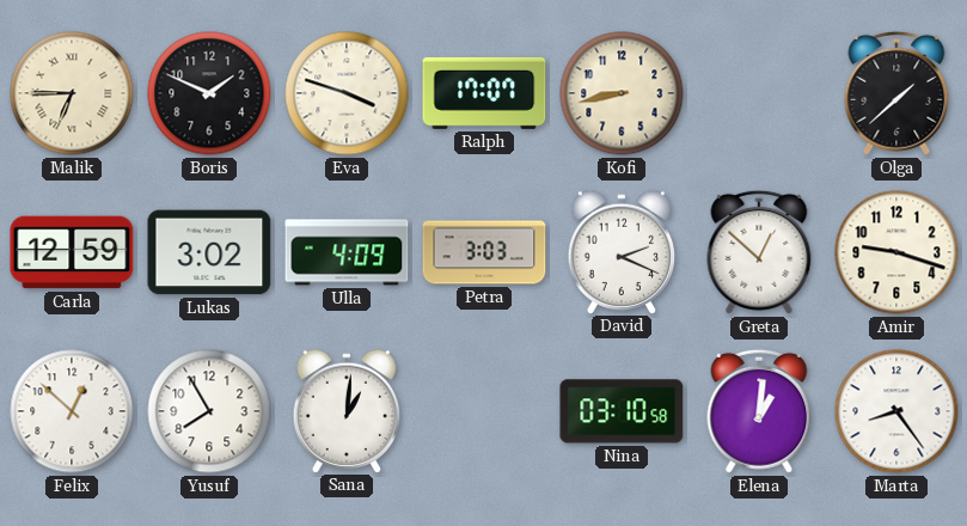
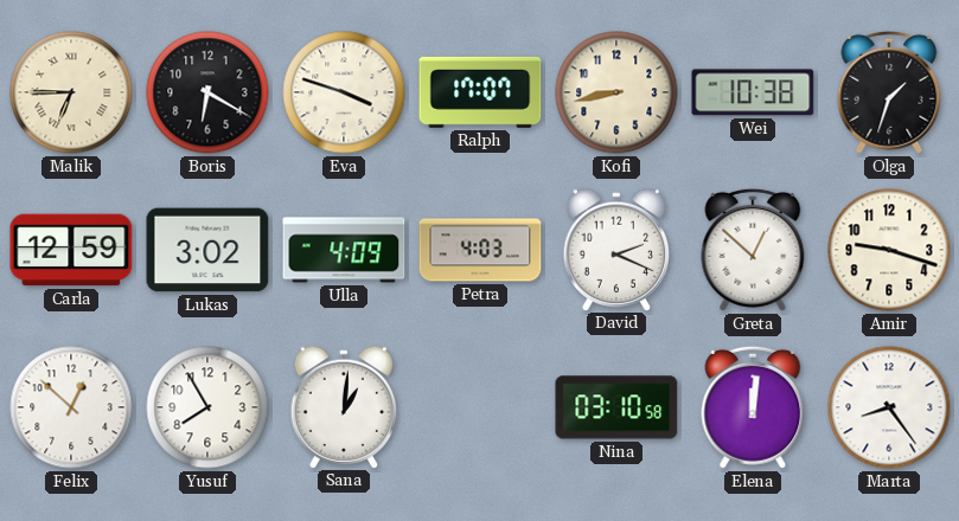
Boris: 1:49 -> 6:20 (207, 92)
Wei: none -> 10:38 (753, 92)
Olga: 1:38 -> 1:33 (889, 92)
Petra: 3:03 -> 4:03 (480, 250)
Elena: 1:01 -> 12:01 (753, 407)
